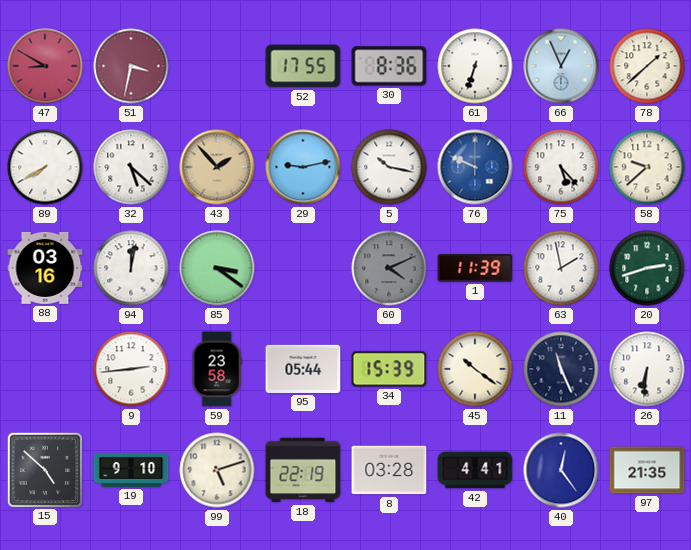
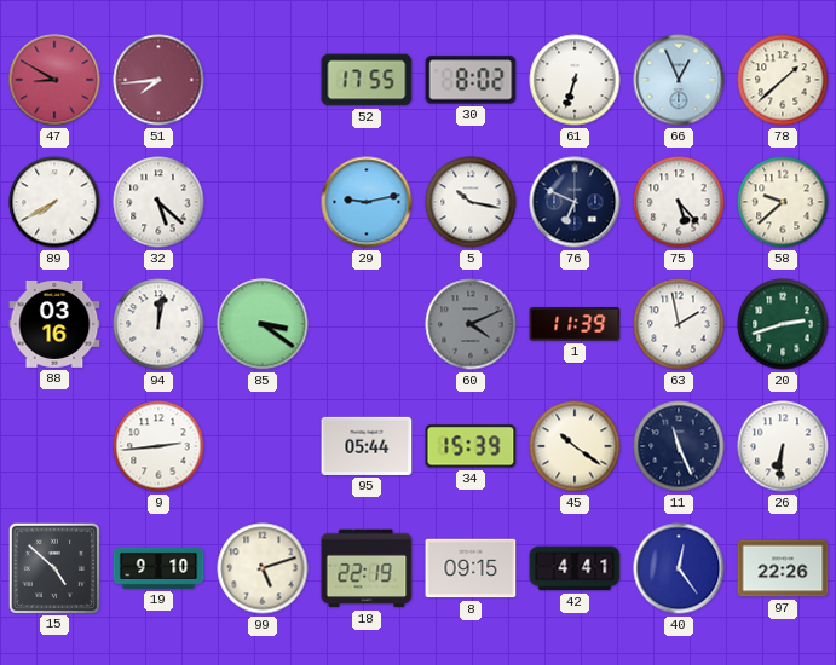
51: 3:32 -> 7:44 (158, 80)
30: 8:36 -> 8:02 (471, 80)
43: 1:53 -> none (217, 167)
76: 9:49 -> 6:49 (575, 202)
76 dial: blue -> navy (575, 202)
59: 23:58 -> none (217, 369)
8: 03:28 -> 09:15 (471, 568)
97: 21:35 -> 22:26 (783, 568)
